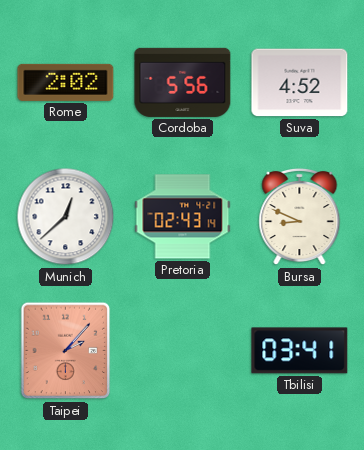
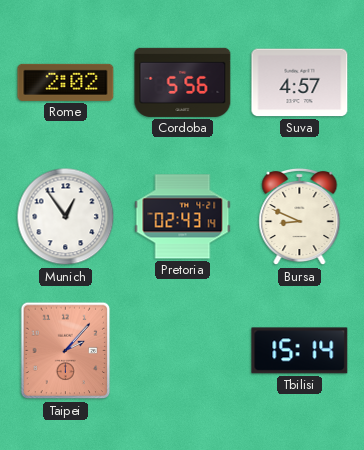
Suva: 4:52 -> 4:57 (300, 83)
Munich: 12:38 -> 12:54 (66, 217)
Tbilisi: 03:41 -> 15:14 (300, 351)
